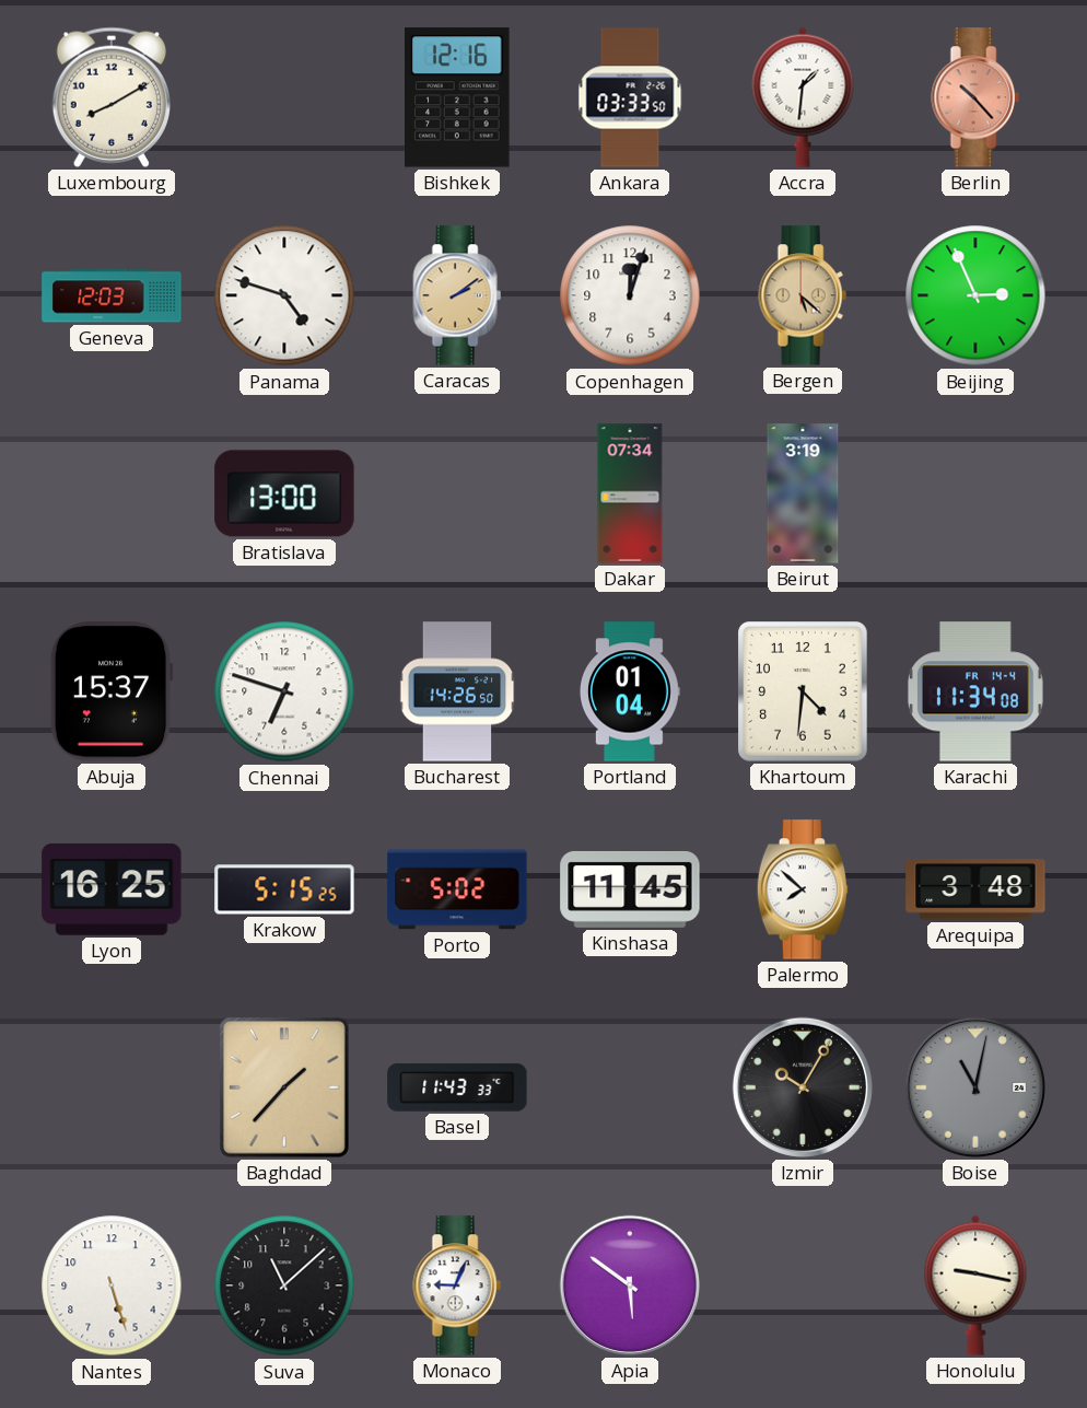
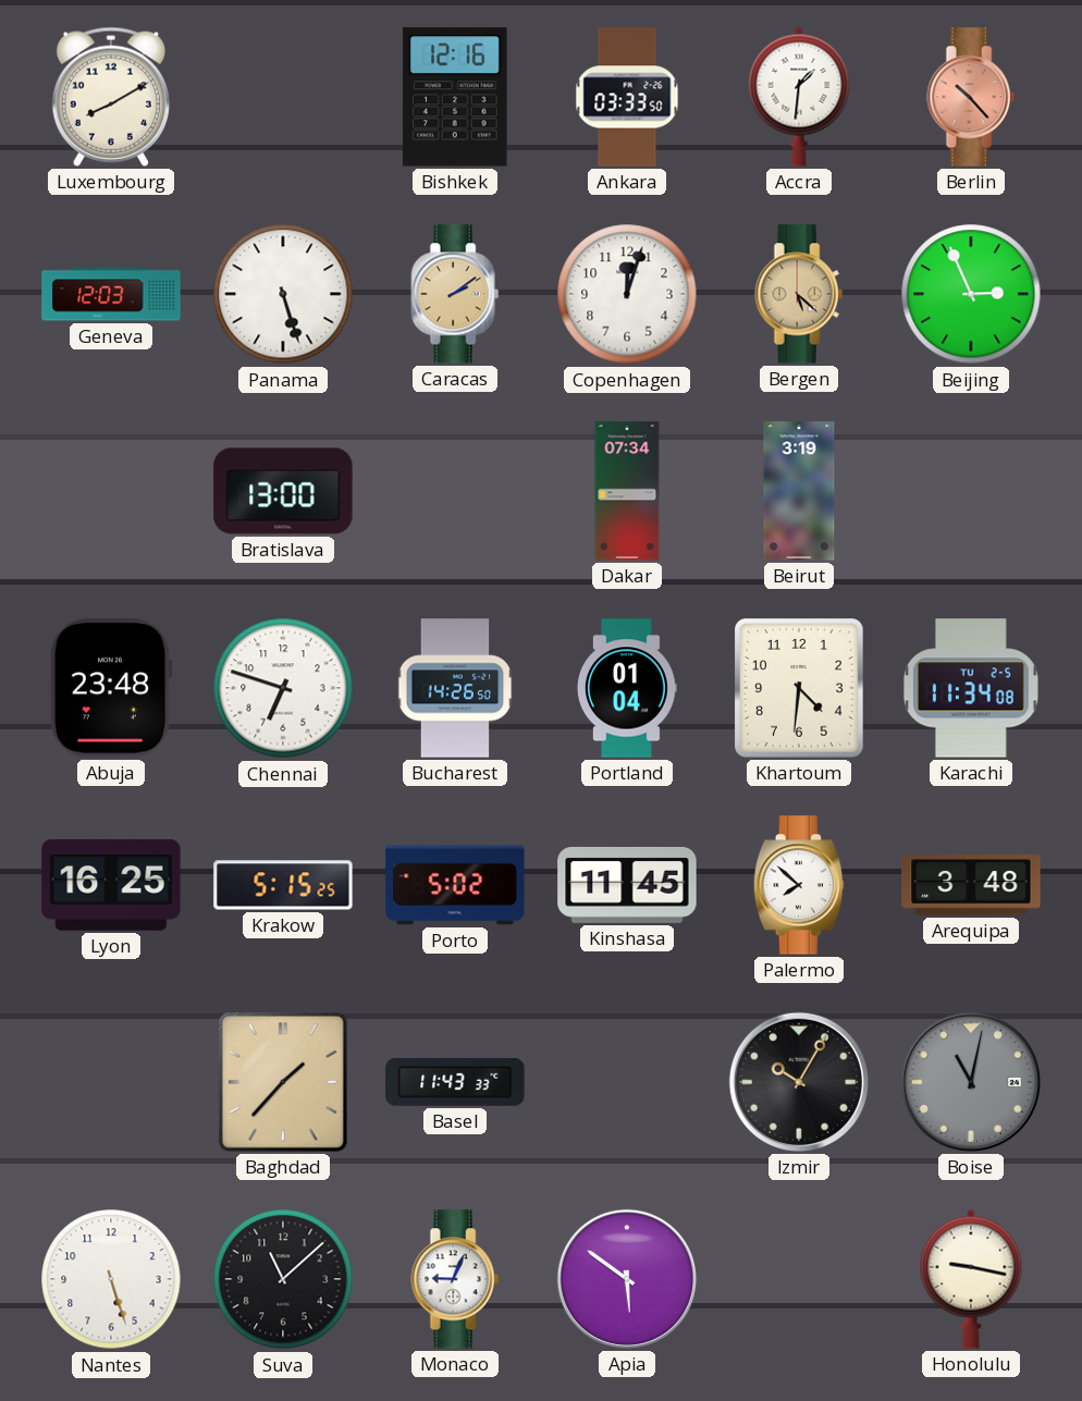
Panama: 4:48 -> 5:27 (283, 294)
Abuja: 15:37 -> 23:48 (111, 688)
Karachi date: FR 14-4 -> TU 2-5 (971, 688)
